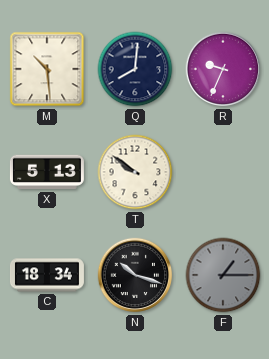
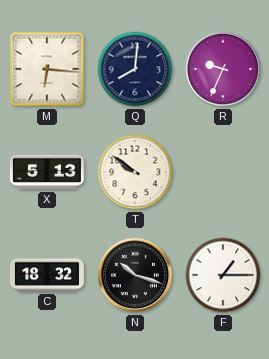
M: 10:29 -> 6:16 (47, 69)
C: 18:34 -> 18:32 (47, 275)
F dial: grey -> white (223, 275)
